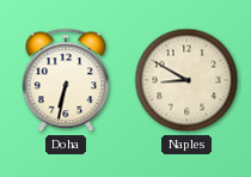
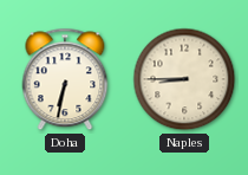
Naples: 8:50 -> 8:45 (184, 79)
